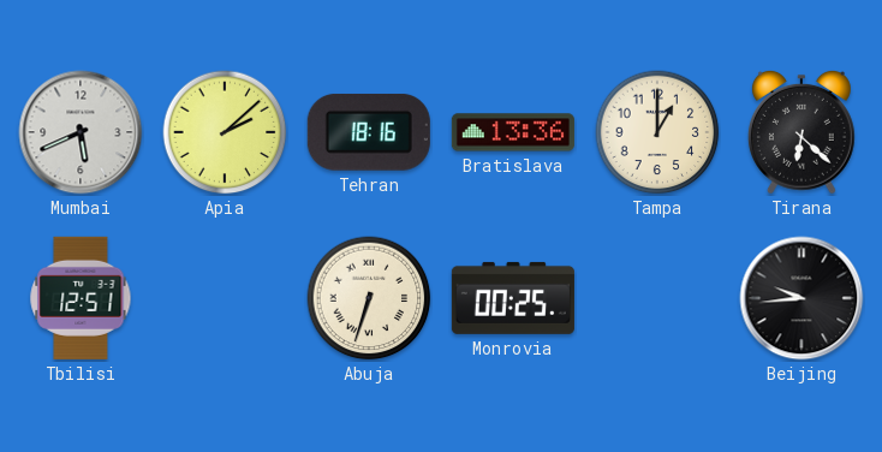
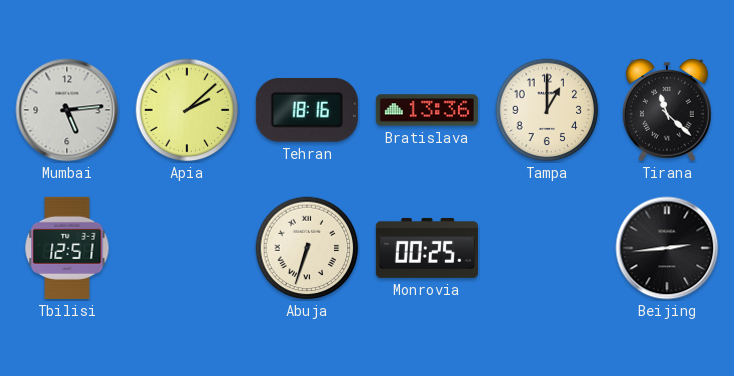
Mumbai: 5:41 -> 5:14 (67, 110)
Tirana: 6:22 -> 11:22 (667, 110)
Beijing: 9:44 -> 2:44 (667, 248)
